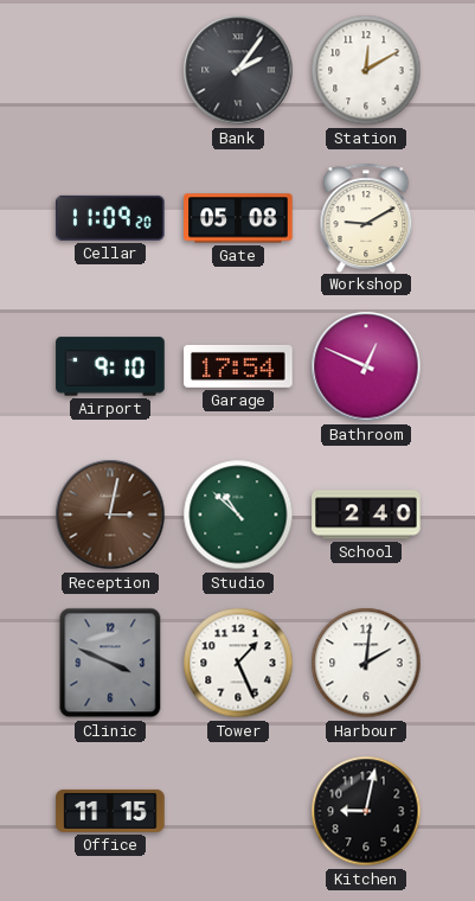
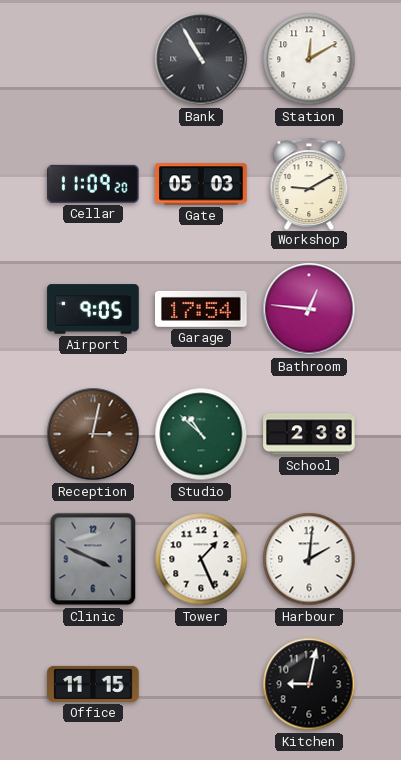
Bank: 2:06 -> 10:55 (201, 59)
Gate: 05:08 -> 05:03 (201, 184)
Airport: 9:10 -> 9:05 (93, 309)
Bathroom: 12:49 -> 12:46 (309, 309)
School: 2:40 -> 2:38 (309, 434)
